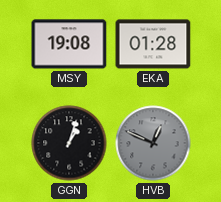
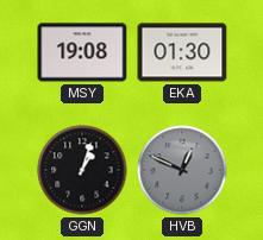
EKA: 01:28 -> 01:30 (182, 52)
